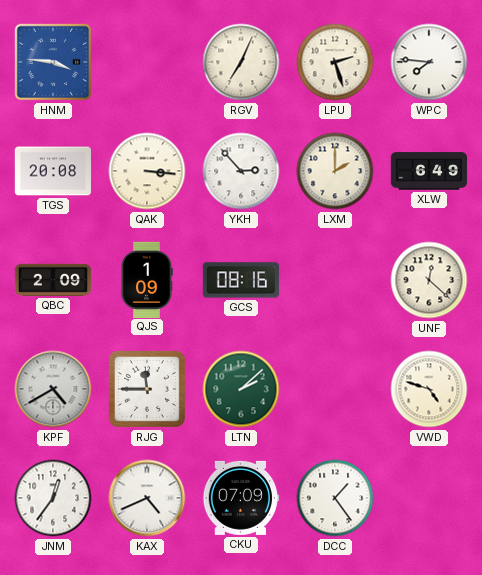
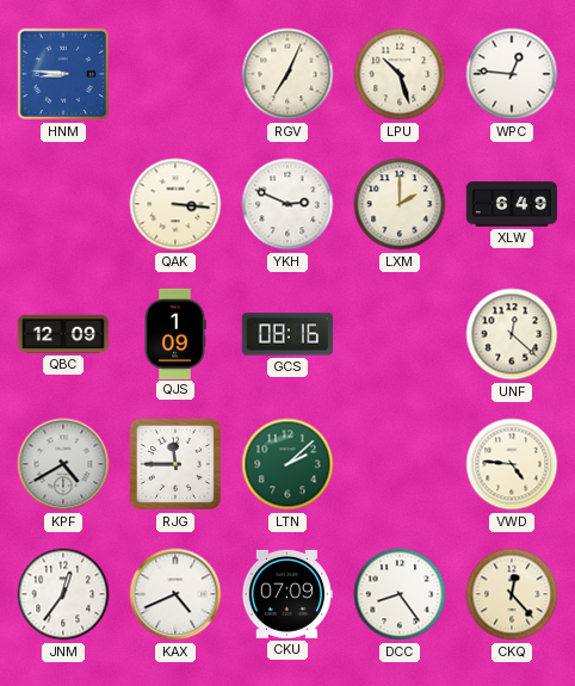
HNM: 3:46 -> 8:46 (63, 74)
LPU: 2:27 -> 10:27 (400, 74)
WPC: 7:46 -> 12:46 (512, 74)
TGS: 20:08 -> none (53, 171)
YKH: 2:53 -> 2:49 (287, 204)
QBC: 2:09 -> 12:09 (63, 334)
VWD: 4:48 -> 4:46 (512, 464)
DCC: 1:24 -> 8:24 (400, 594)
CKQ: none -> 12:23 (512, 594)
